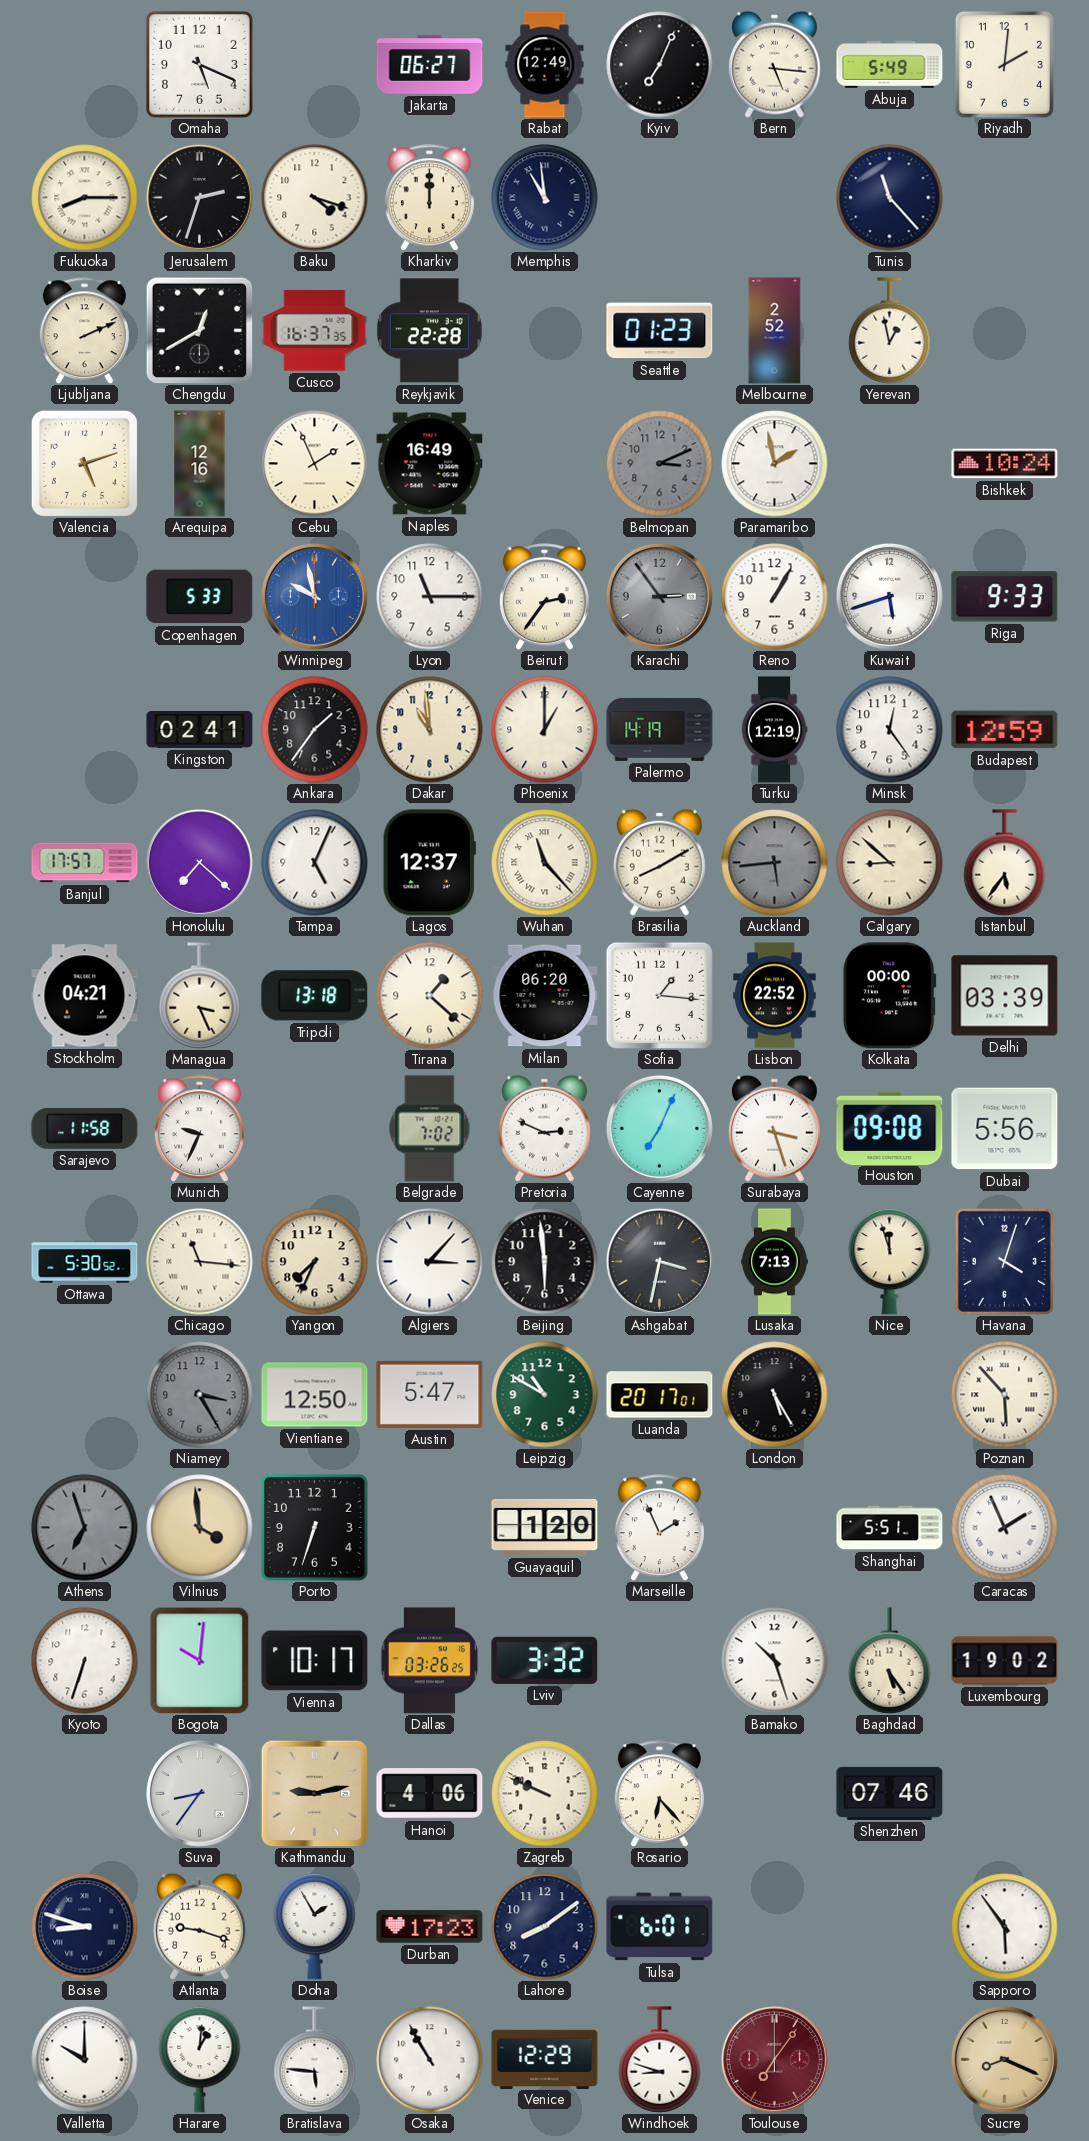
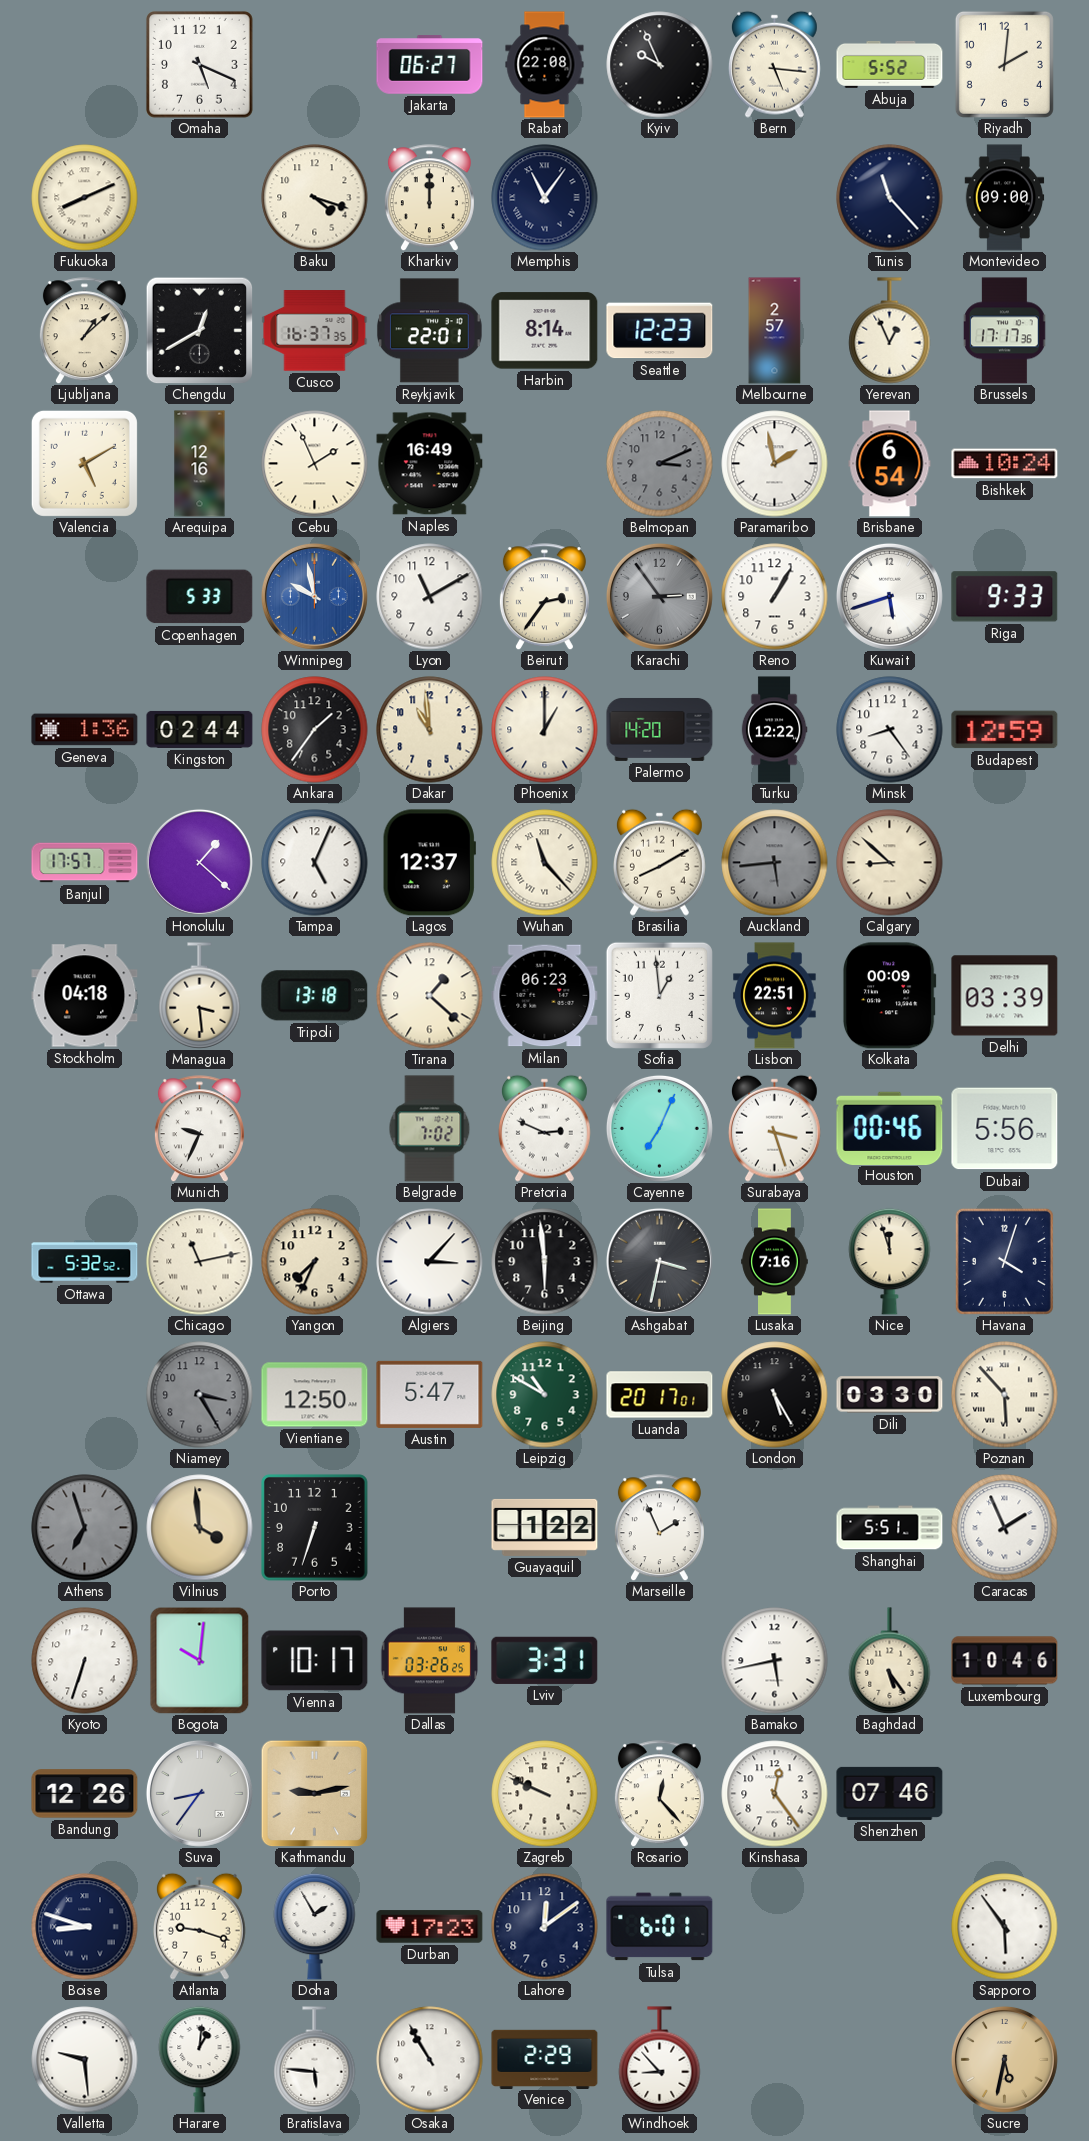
Rabat: 12:49 -> 22:08 (545, 65)
Kyiv: 7:04 -> 9:56 (660, 65)
Abuja: 5:49 -> 5:52 (890, 64)
Fukuoka: 8:15 -> 8:11 (85, 198)
Jerusalem: 2:33 -> none (199, 197)
Memphis: 10:59 -> 11:06 (545, 198)
Montevideo: none -> 09:00 (1005, 198)
Ljubljana: 2:11 -> 1:08 (84, 331)
Reykjavik: 22:28 -> 22:01 (429, 331)
Harbin: none -> 8:14 (545, 331)
Seattle: 01:23 -> 12:23 (660, 331)
Melbourne: 2:52 -> 2:57 (775, 331)
Yerevan: 12:58 -> 12:56 (890, 331)
Brussels: none -> 17:17 (1005, 331)
Valencia: 5:12 -> 5:10 (84, 463)
Brisbane: none -> 6:54 (890, 464)
Lyon: 11:15 -> 11:10 (430, 597)
Geneva: none -> 1:36 (85, 730)
Kingston: 02:41 -> 02:44 (200, 729)
Palermo: 14:19 -> 14:20 (660, 729)
Turku: 12:19 -> 12:22 (774, 730)
Minsk: 12:24 -> 8:24 (890, 730)
Honolulu: 7:22 -> 1:22 (199, 862)
Istanbul: 5:36 -> none (1005, 863)
Stockholm: 04:21 -> 04:18 (85, 996)
Managua: 3:26 -> 3:29 (200, 996)
Milan: 06:20 -> 06:23 (545, 996)
Sofia: 1:16 -> 12:59 (659, 995)
Lisbon: 22:52 -> 22:51 (775, 996)
Kolkata: 00:00 -> 00:09 (889, 996)
Sarajevo: 11:58 -> none (85, 1128)
Houston: 09:08 -> 00:46 (890, 1128)
Ottawa: 5:30 -> 5:32 (85, 1262)
Chicago: 11:16 -> 11:13 (200, 1262)
Lusaka: 7:13 -> 7:16 (775, 1262)
Dili: none -> 03:30 (890, 1395)
Guayaquil: 1:20 -> 1:22 (545, 1527)
Lviv: 3:32 -> 3:31 (545, 1660)
Bamako: 10:27 -> 5:43 (775, 1661)
Luxembourg: 19:02 -> 10:46 (1005, 1661)
Bandung: none -> 12:26 (85, 1794)
Hanoi: 4:06 -> none (430, 1794)
Rosario: 6:23 -> 12:23 (659, 1794)
Kinshasa: none -> 12:24 (775, 1794)
Lahore: 8:09 -> 12:09 (545, 1927)
Valletta: 10:00 -> 9:29 (85, 2060)
Venice: 12:29 -> 2:29 (545, 2059)
Windhoek: 8:48 -> 8:53 (660, 2060)
Toulouse: 7:06 -> none (774, 2059)
Sucre: 8:19 -> 5:32 (1004, 2059)
